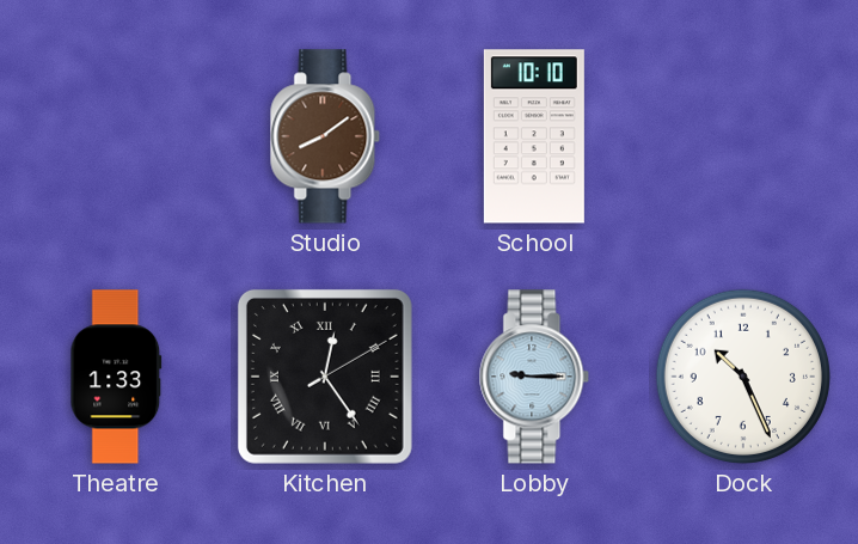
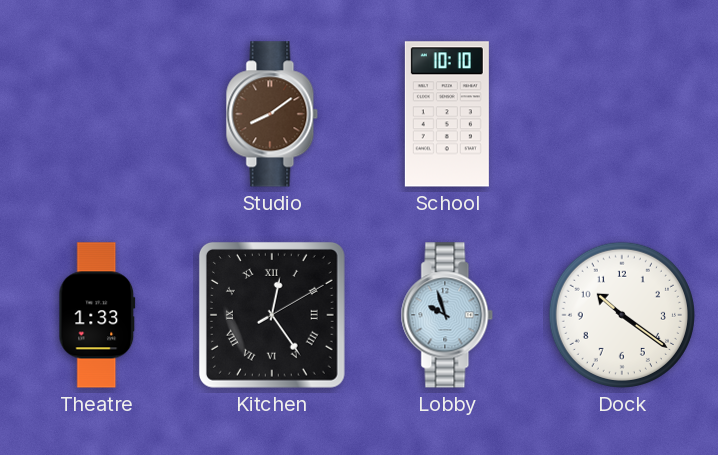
Lobby: 9:15 -> 9:57 (447, 315)
Dock: 10:26 -> 10:21 (622, 315)
